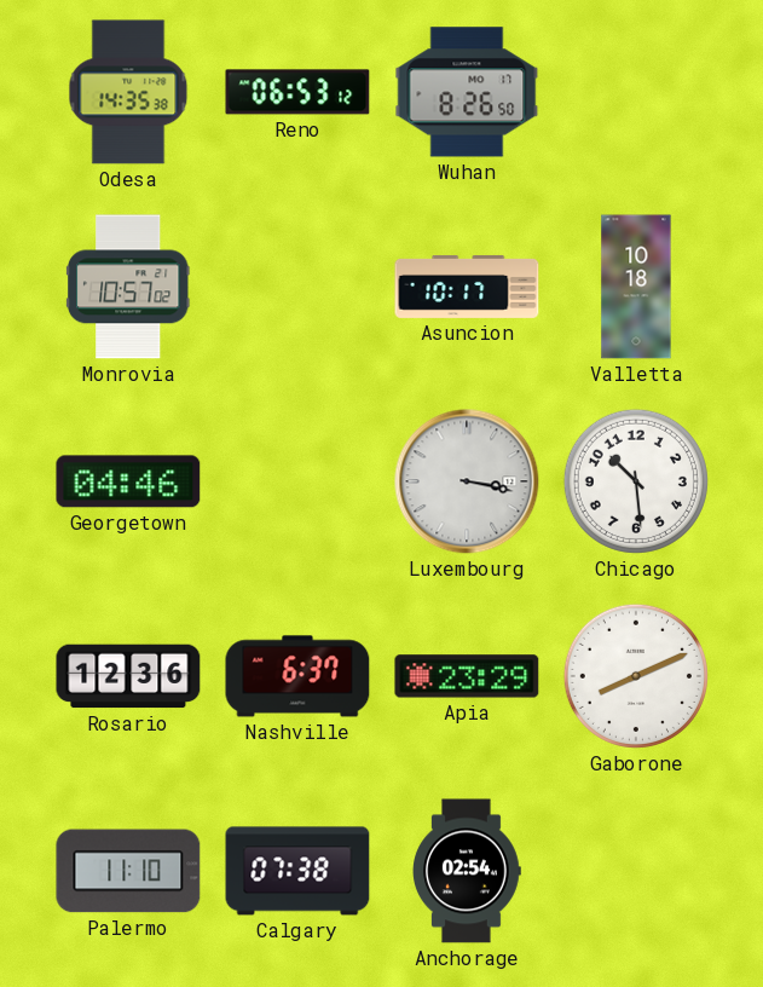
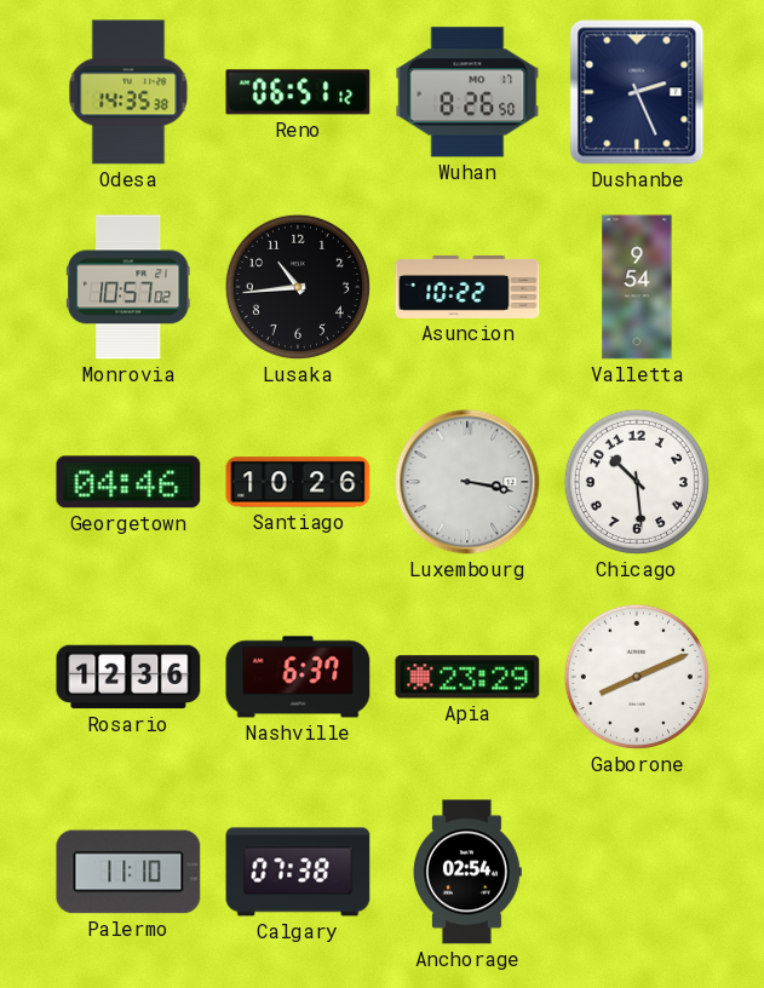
Reno: 06:53 -> 06:51 (298, 92)
Dushanbe: none -> 2:26 (637, 92)
Lusaka: none -> 10:44 (298, 287)
Asuncion: 10:17 -> 10:22 (467, 287)
Valletta: 10:18 -> 9:54 (637, 287)
Santiago: none -> 10:26 (298, 482)
